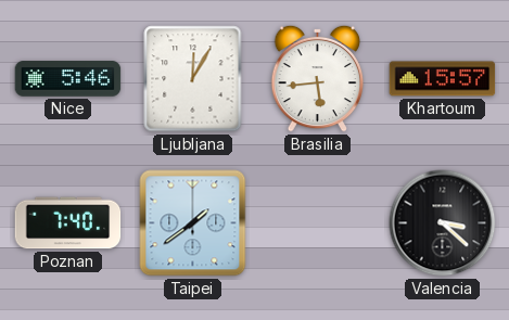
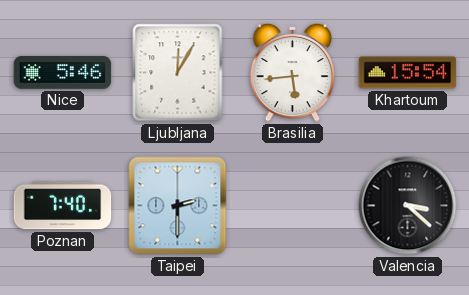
Khartoum: 15:57 -> 15:54 (408, 73)
Taipei: 1:39 -> 2:30 (178, 206)
